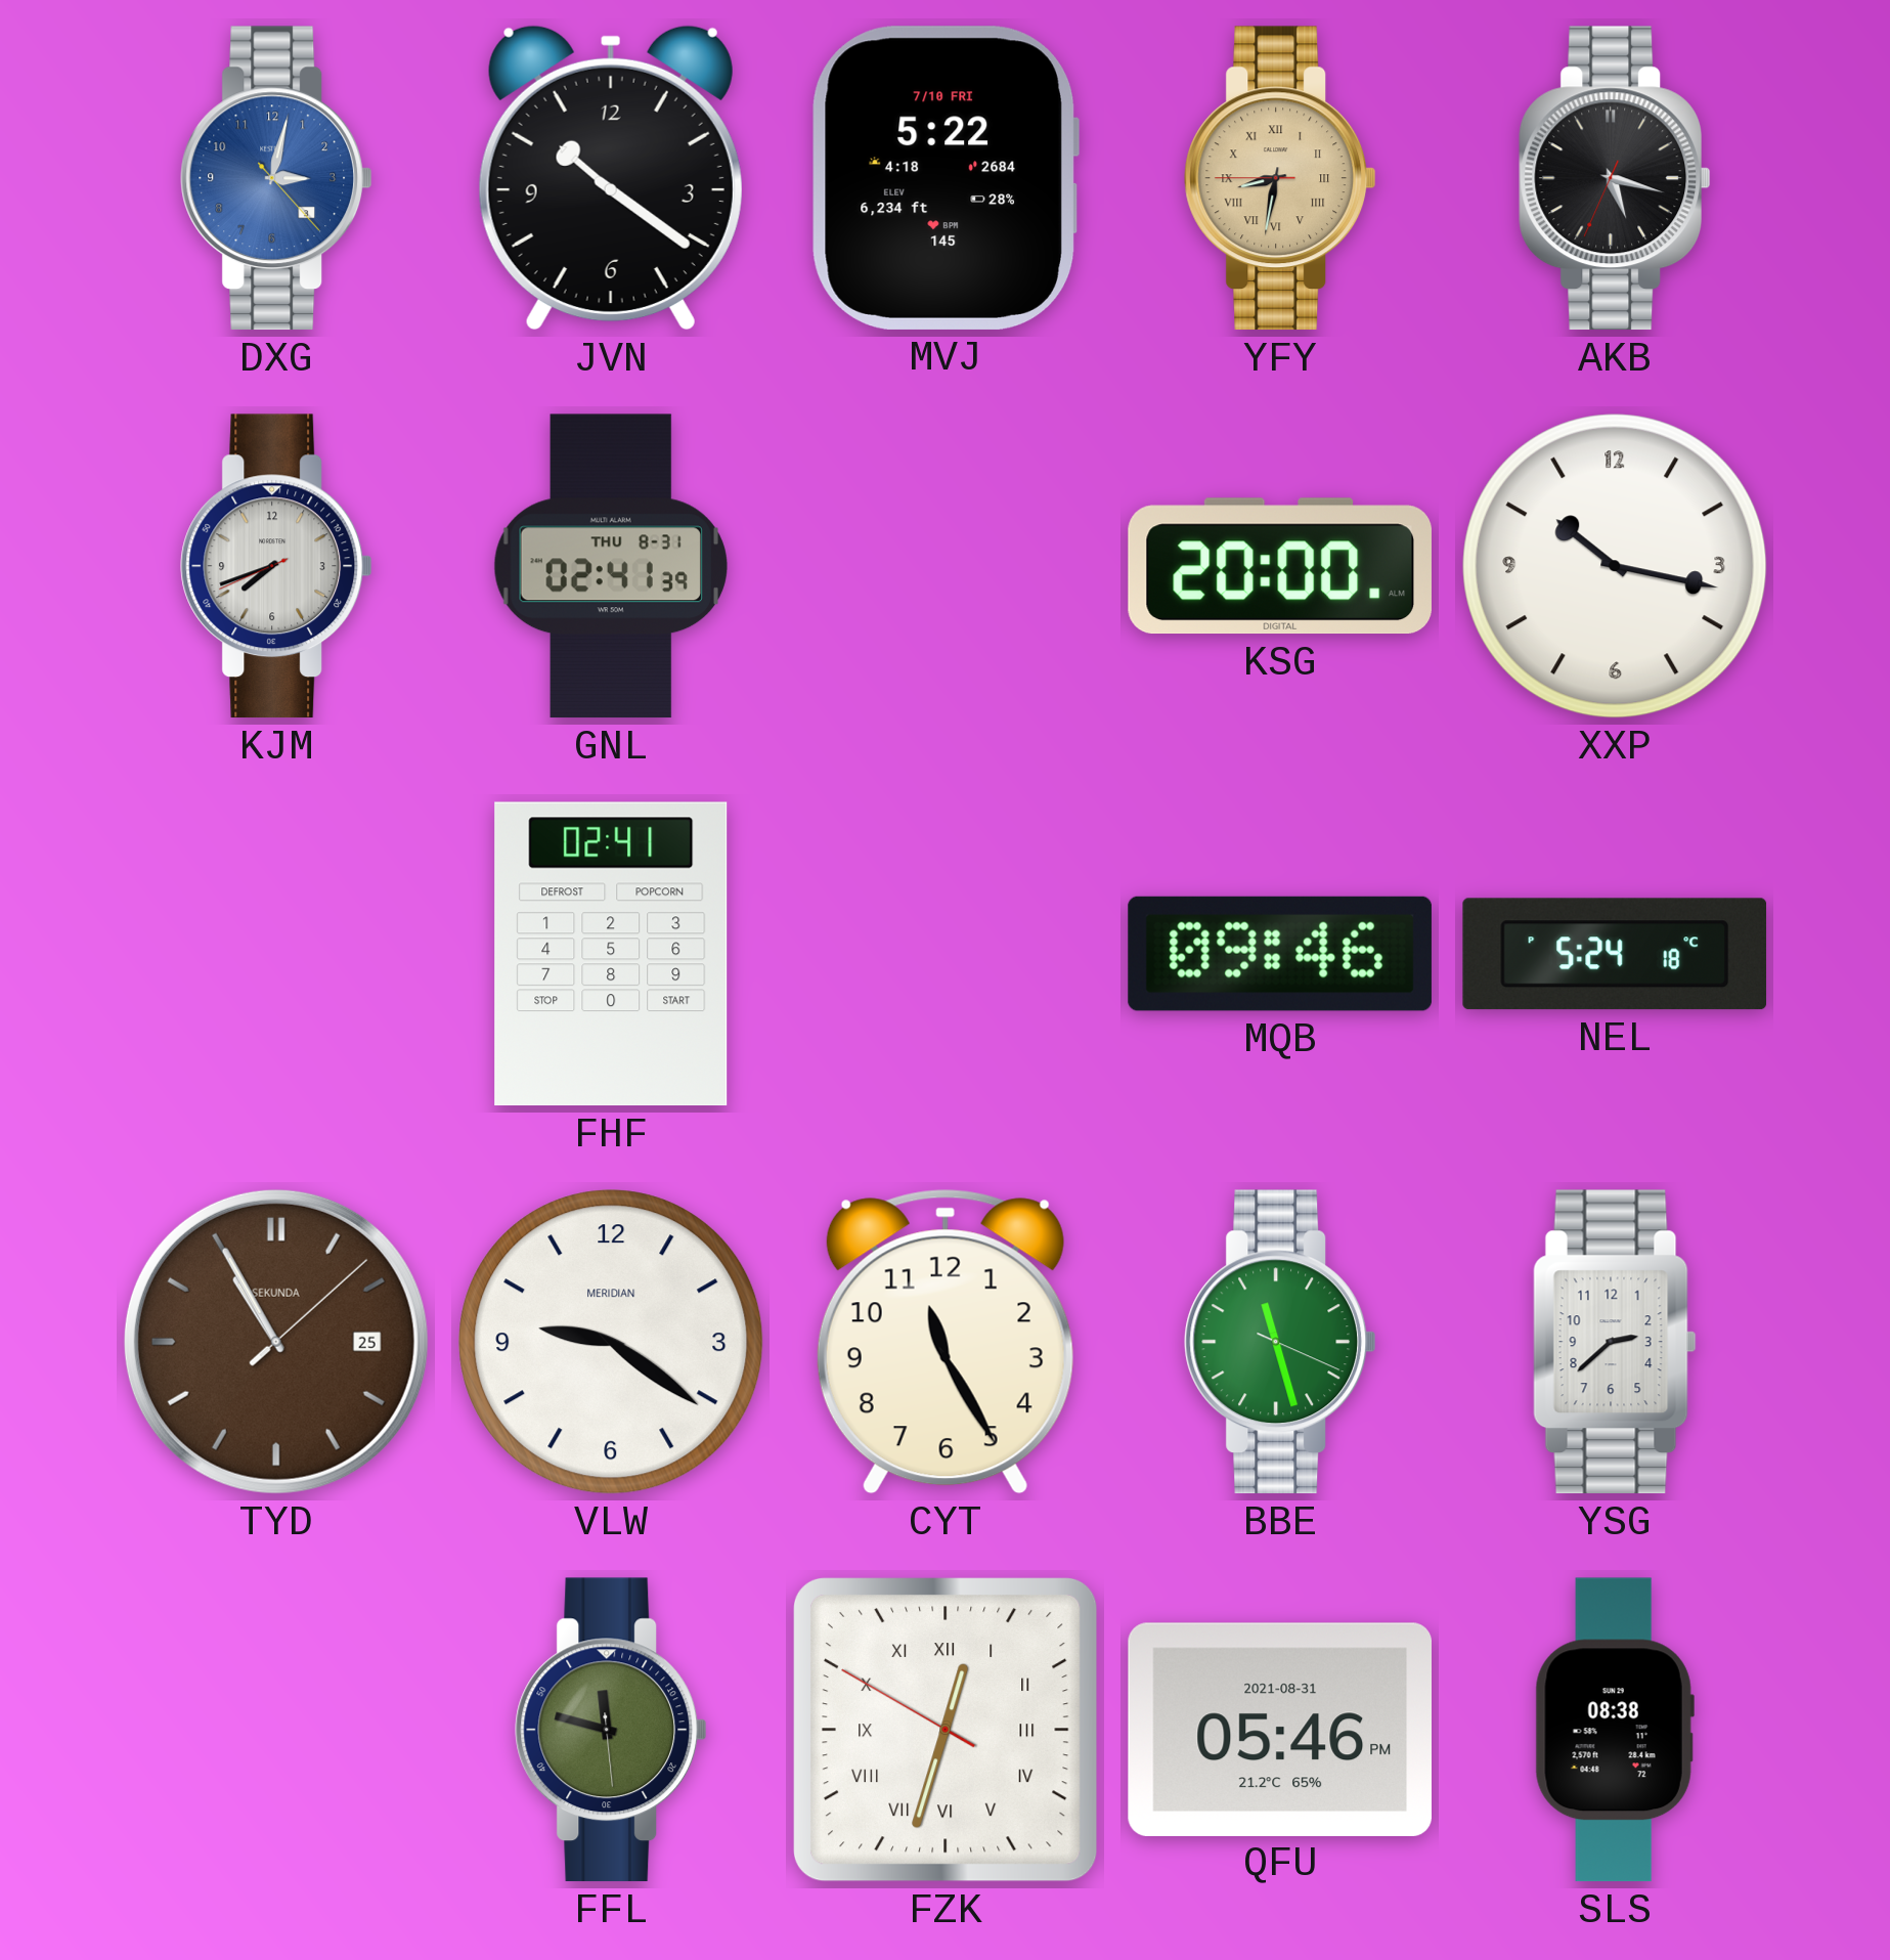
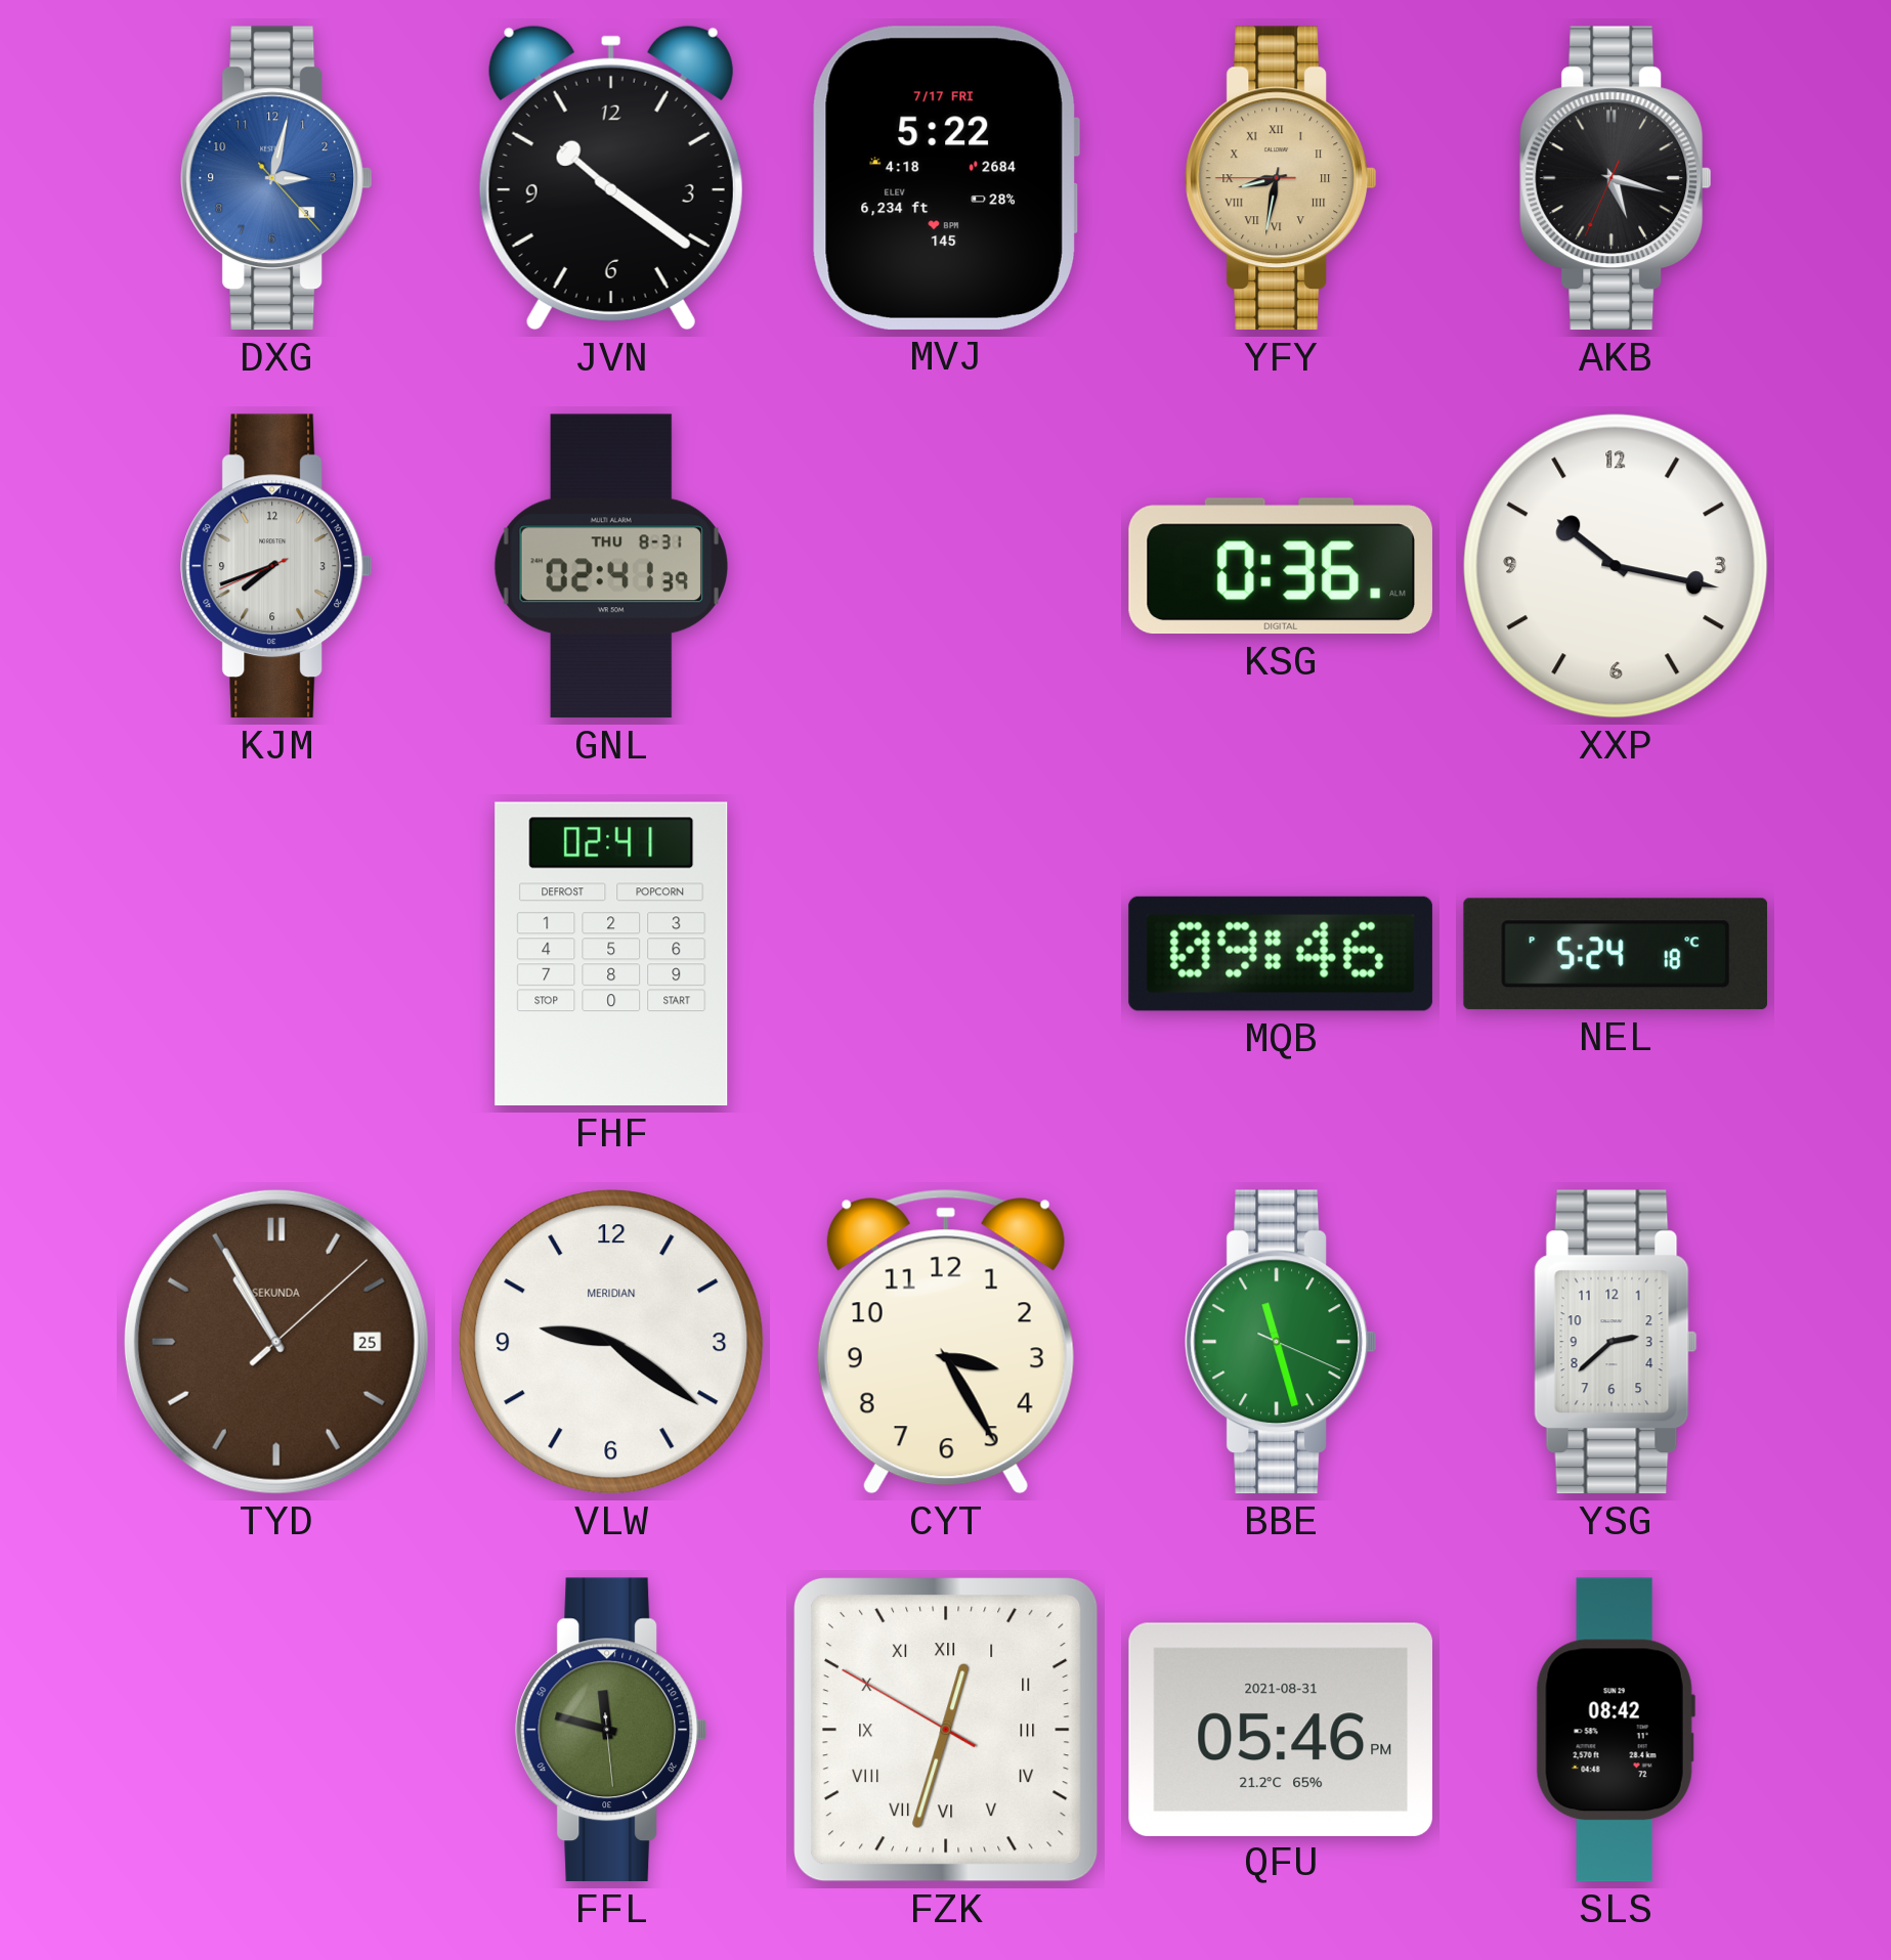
MVJ date: 7/10 FRI -> 7/17 FRI (945, 178)
KSG: 20:00 -> 0:36 (1281, 566)
CYT: 11:25 -> 3:25 (946, 1342)
SLS: 08:38 -> 08:42 (1616, 1730)
